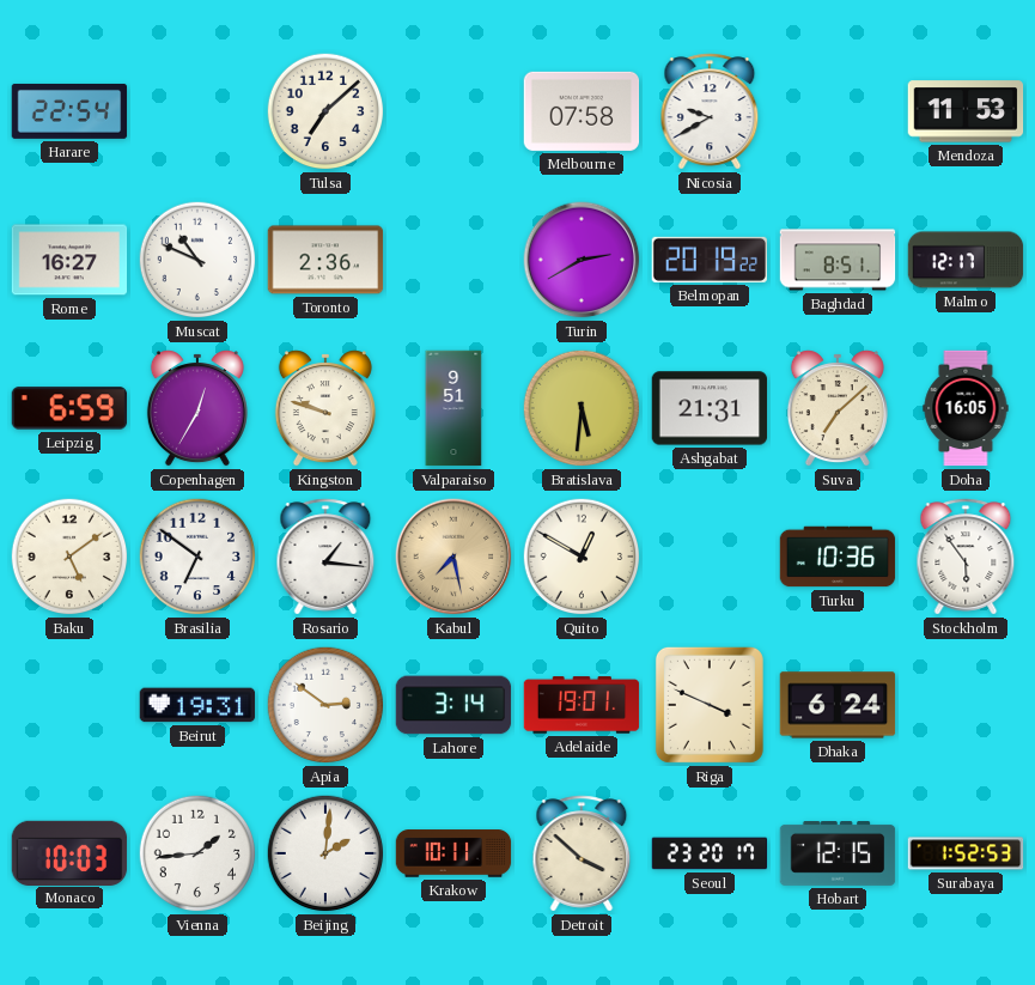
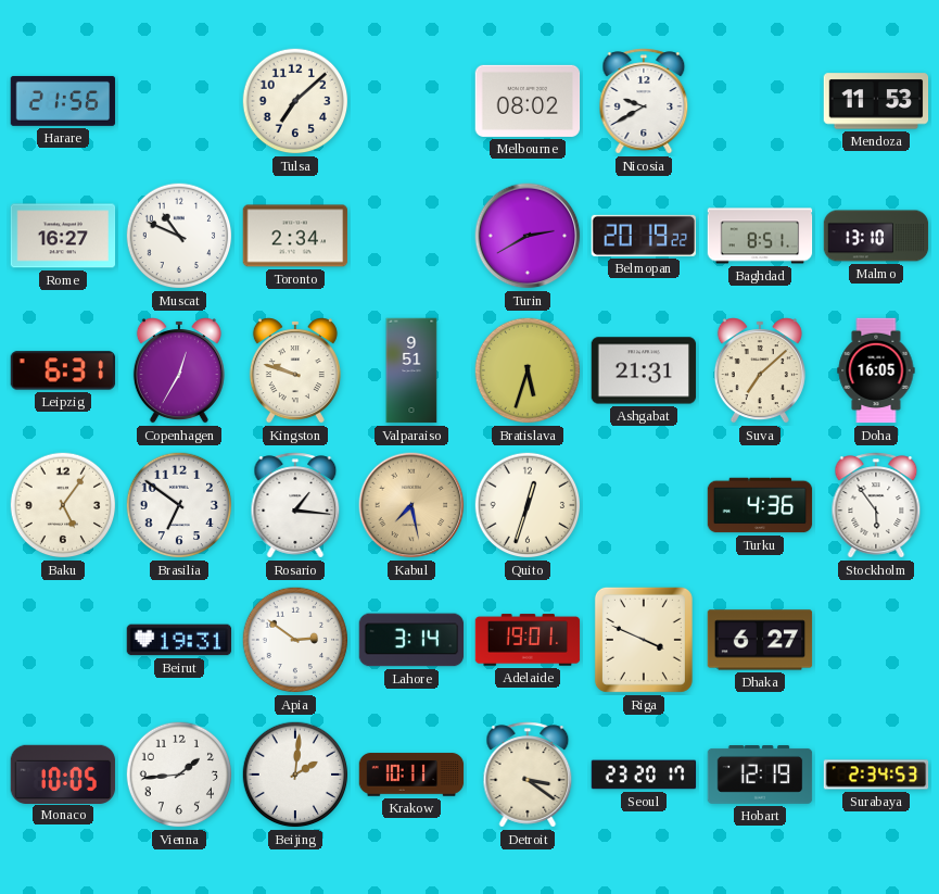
Harare: 22:54 -> 21:56 (63, 101)
Melbourne: 07:58 -> 08:02 (528, 101)
Toronto: 2:36 -> 2:34 (295, 236)
Malmo: 12:17 -> 13:10 (876, 236)
Leipzig: 6:59 -> 6:31 (63, 370)
Bratislava: 5:31 -> 5:33 (528, 370)
Baku: 5:09 -> 5:06 (63, 505)
Quito: 12:50 -> 12:33 (528, 505)
Turku: 10:36 -> 4:36 (760, 505)
Dhaka: 6:24 -> 6:27 (760, 640)
Monaco: 10:03 -> 10:05 (63, 773)
Detroit: 3:52 -> 3:21 (528, 775)
Hobart: 12:15 -> 12:19 (760, 776)
Surabaya: 1:52 -> 2:34 (876, 775)
